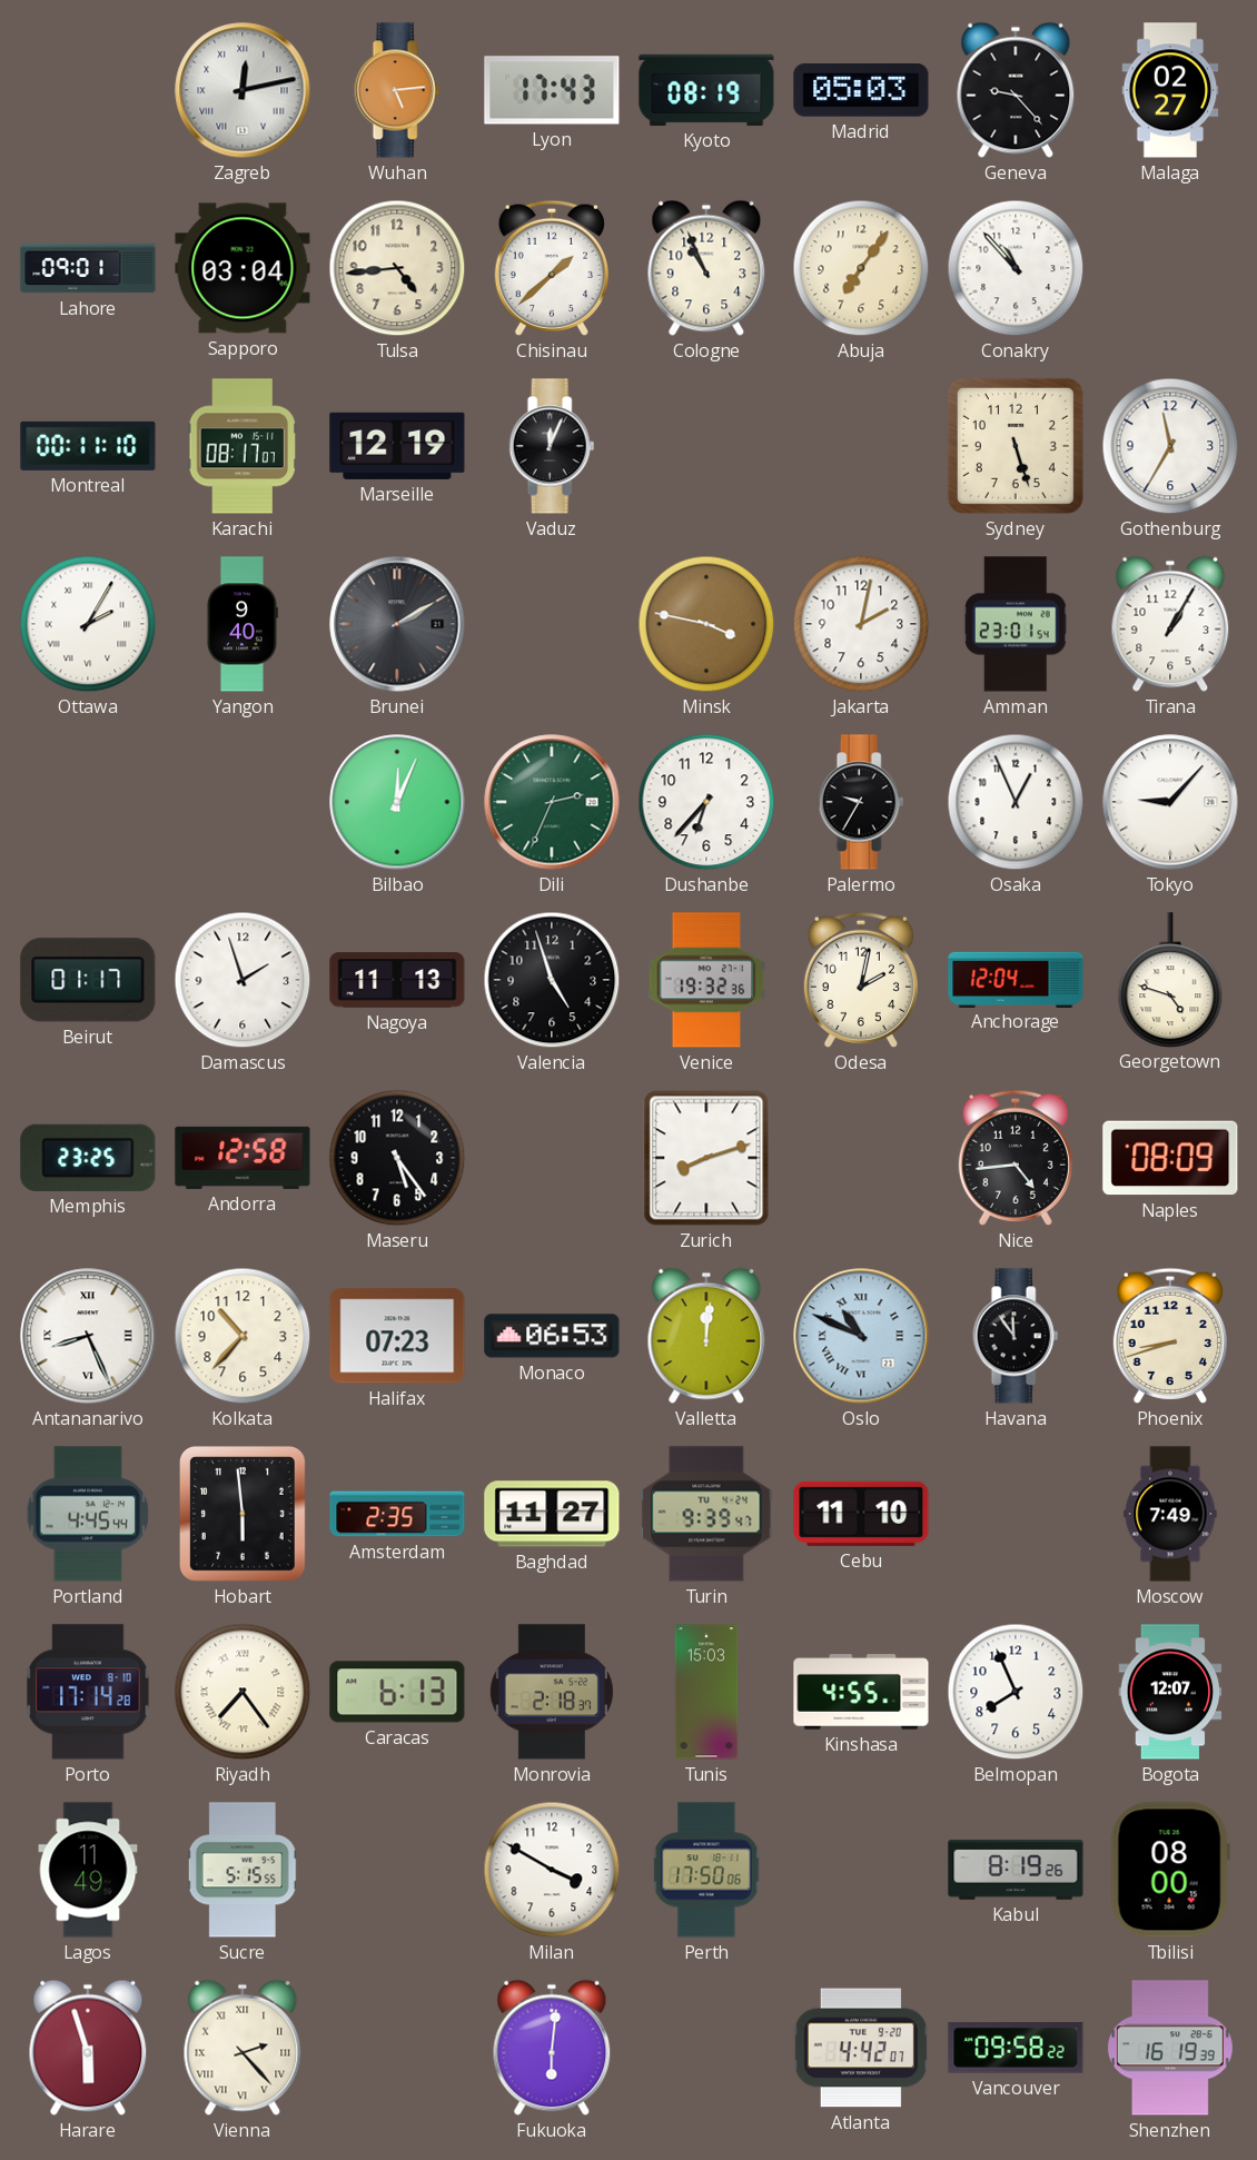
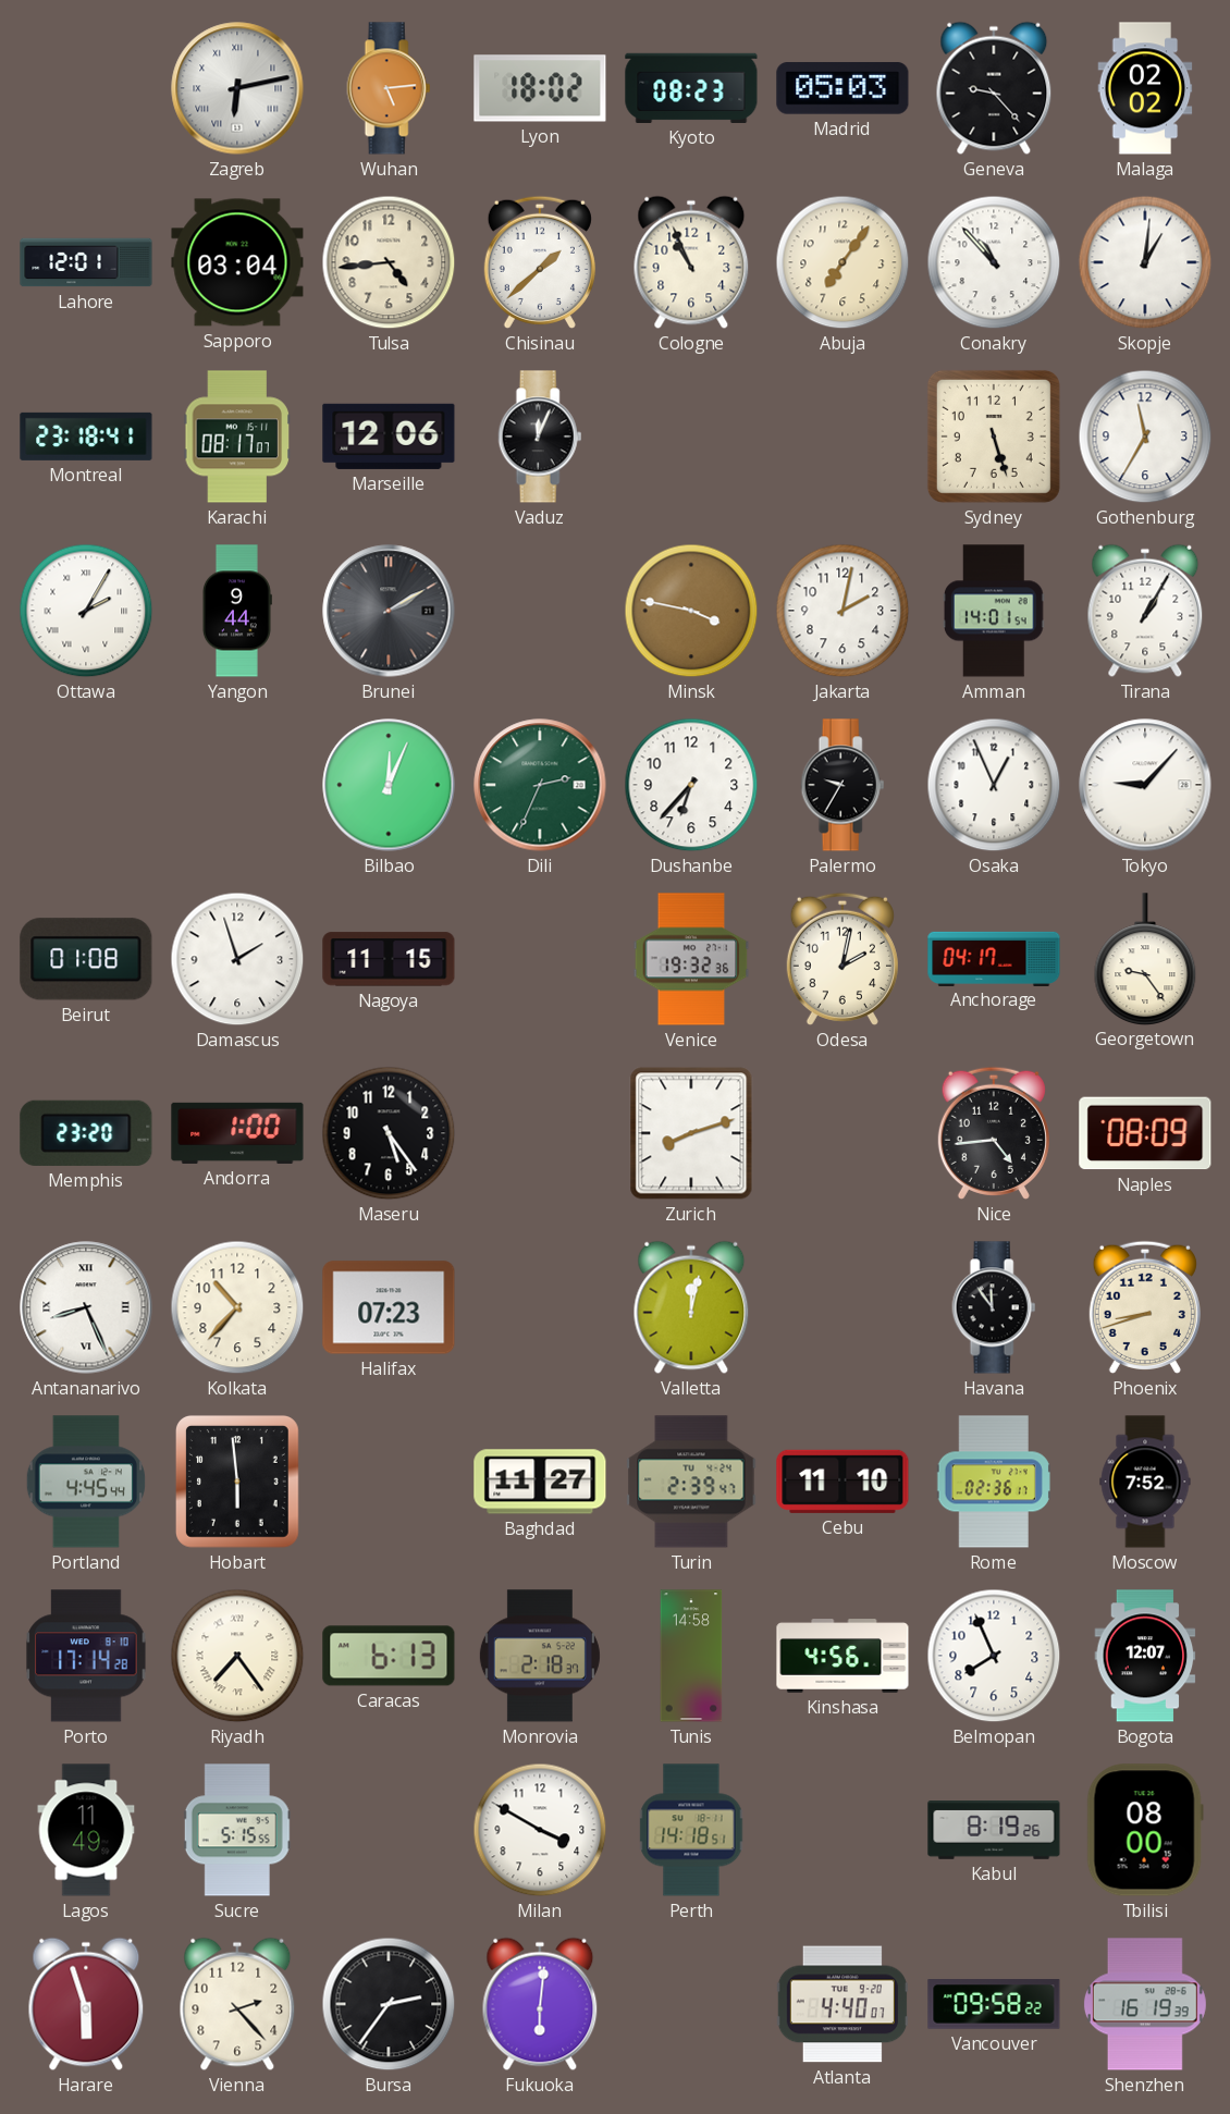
Zagreb: 12:13 -> 6:13 (237, 88)
Lyon: 17:43 -> 18:02 (540, 88)
Kyoto: 08:19 -> 08:23 (691, 88)
Malaga: 02:27 -> 02:02 (1145, 88)
Lahore: 09:01 -> 12:01 (86, 262)
Skopje: none -> 1:01 (1145, 262)
Montreal: 00:11 -> 23:18 (86, 437)
Marseille: 12:19 -> 12:06 (389, 437)
Yangon: 9:40 -> 9:44 (236, 611)
Amman: 23:01 -> 14:01 (995, 611)
Beirut: 01:17 -> 01:08 (86, 959)
Nagoya: 11:13 -> 11:15 (389, 959)
Valencia: 4:57 -> none (552, 980)
Anchorage: 12:04 -> 04:17 (994, 958)
Georgetown: 4:48 -> 9:24 (1145, 959)
Memphis: 23:25 -> 23:20 (86, 1133)
Andorra: 12:58 -> 1:00 (237, 1133)
Monaco: 06:53 -> none (552, 1336)
Valletta: 12:01 -> 12:02 (691, 1307)
Oslo: 10:49 -> none (861, 1336)
Amsterdam: 2:35 -> none (397, 1514)
Turin: 9:39 -> 2:39 (691, 1482)
Rome: none -> 02:36 (994, 1482)
Moscow: 7:49 -> 7:52 (1145, 1482)
Tunis: 15:03 -> 14:58 (691, 1656)
Kinshasa: 4:55 -> 4:56 (842, 1656)
Perth: 17:50 -> 14:18 (691, 1830)
Vienna numerals: Roman -> Arabic (237, 2004)
Bursa: none -> 2:36 (389, 2004)
Atlanta: 4:42 -> 4:40 (842, 2004)
